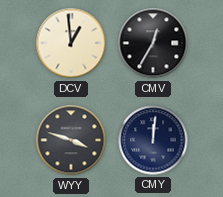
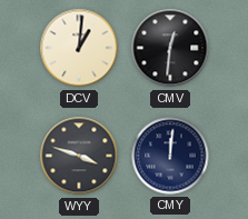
DCV: 12:59 -> 1:01 (79, 48)
CMV: 12:35 -> 12:31 (170, 48)
